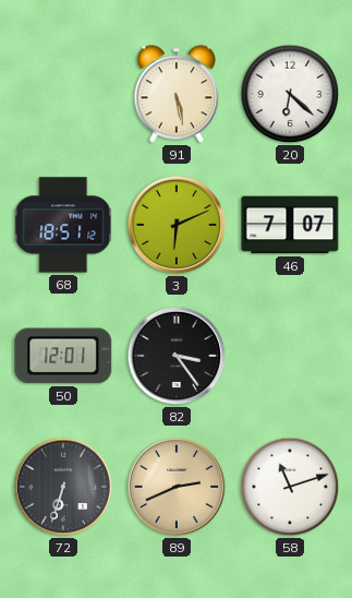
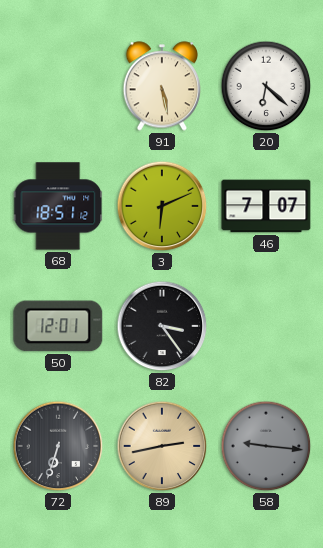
89: 2:41 -> 2:43 (162, 446)
58: 11:12 -> 9:16 (266, 446)
58 dial: white -> grey (266, 446)
